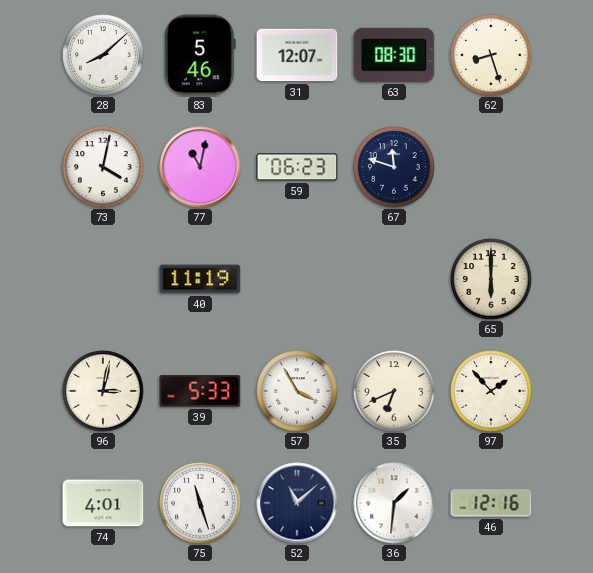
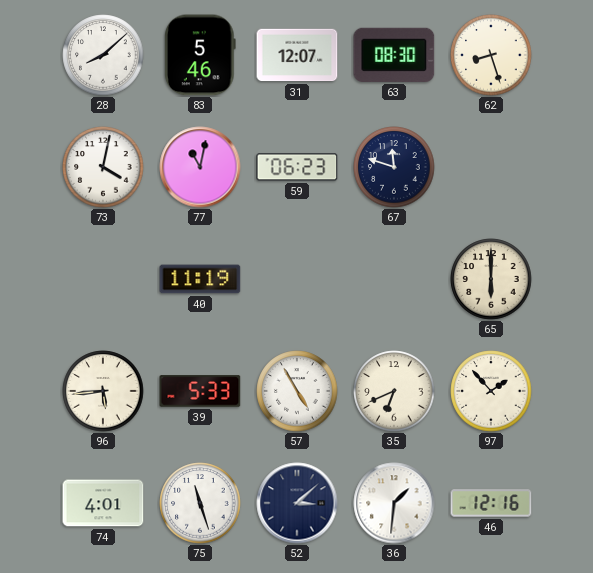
96: 3:02 -> 5:44 (103, 391)
57: 3:55 -> 4:55 (297, 391)
52: 11:08 -> 3:08 (297, 503)
